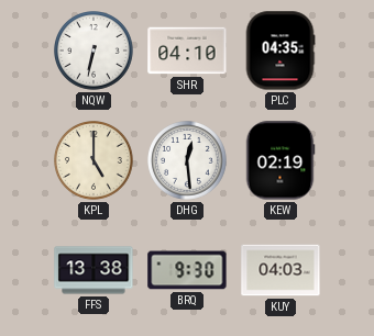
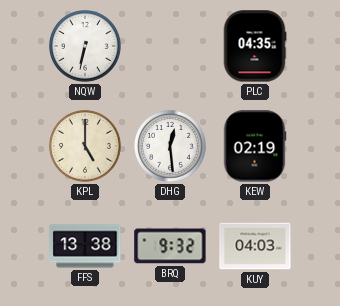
SHR: 04:10 -> none (187, 51)
BRQ: 9:30 -> 9:32 (170, 246)
